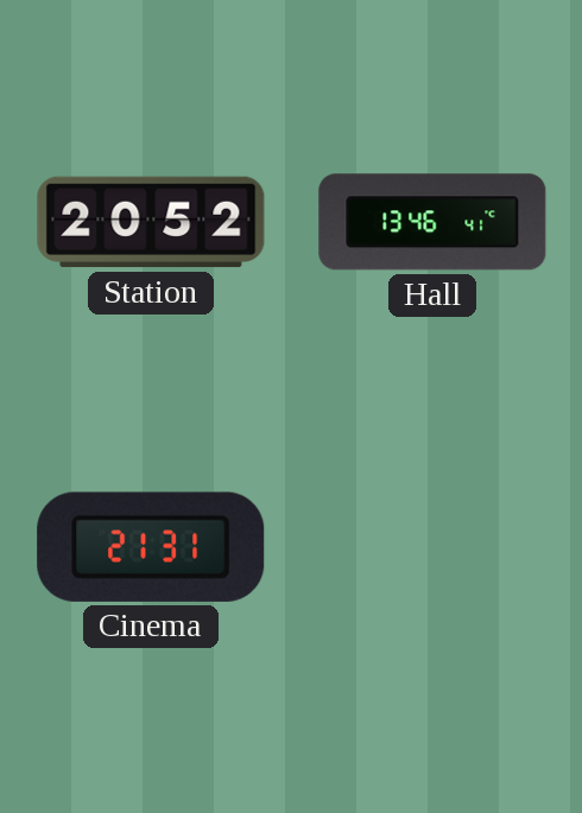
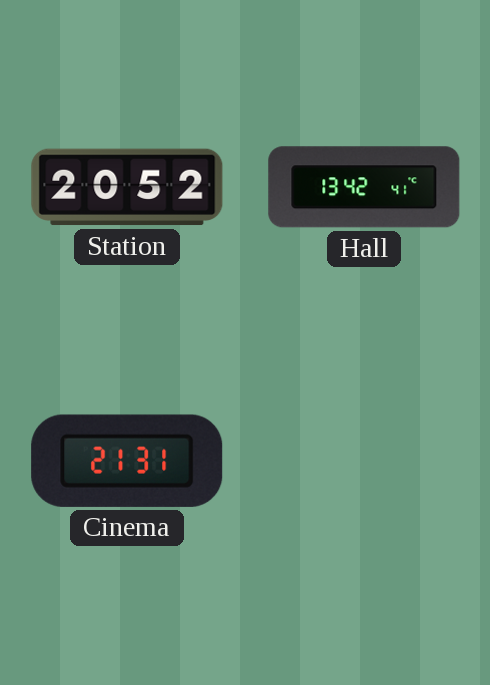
Hall: 13:46 -> 13:42 (364, 187)
